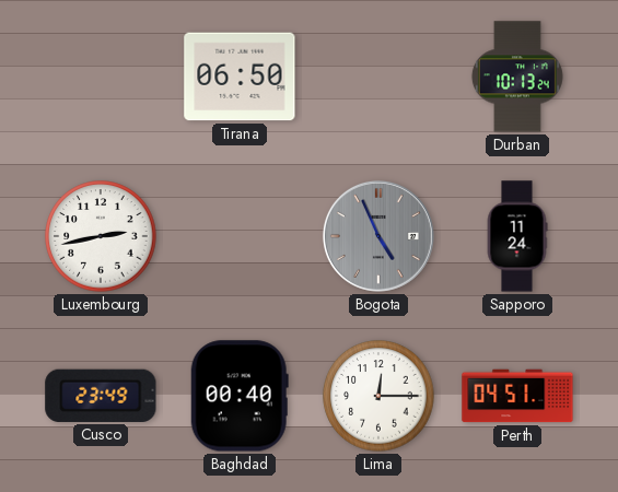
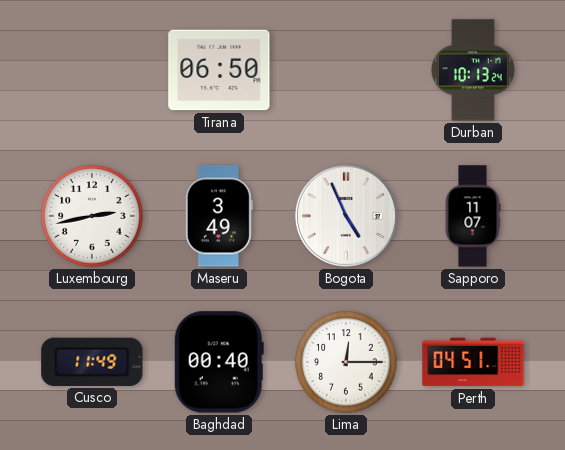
Maseru: none -> 3:49 (219, 216)
Bogota dial: grey -> white (346, 216)
Sapporo: 11:24 -> 11:07 (473, 216)
Cusco: 23:49 -> 11:49 (92, 362)
